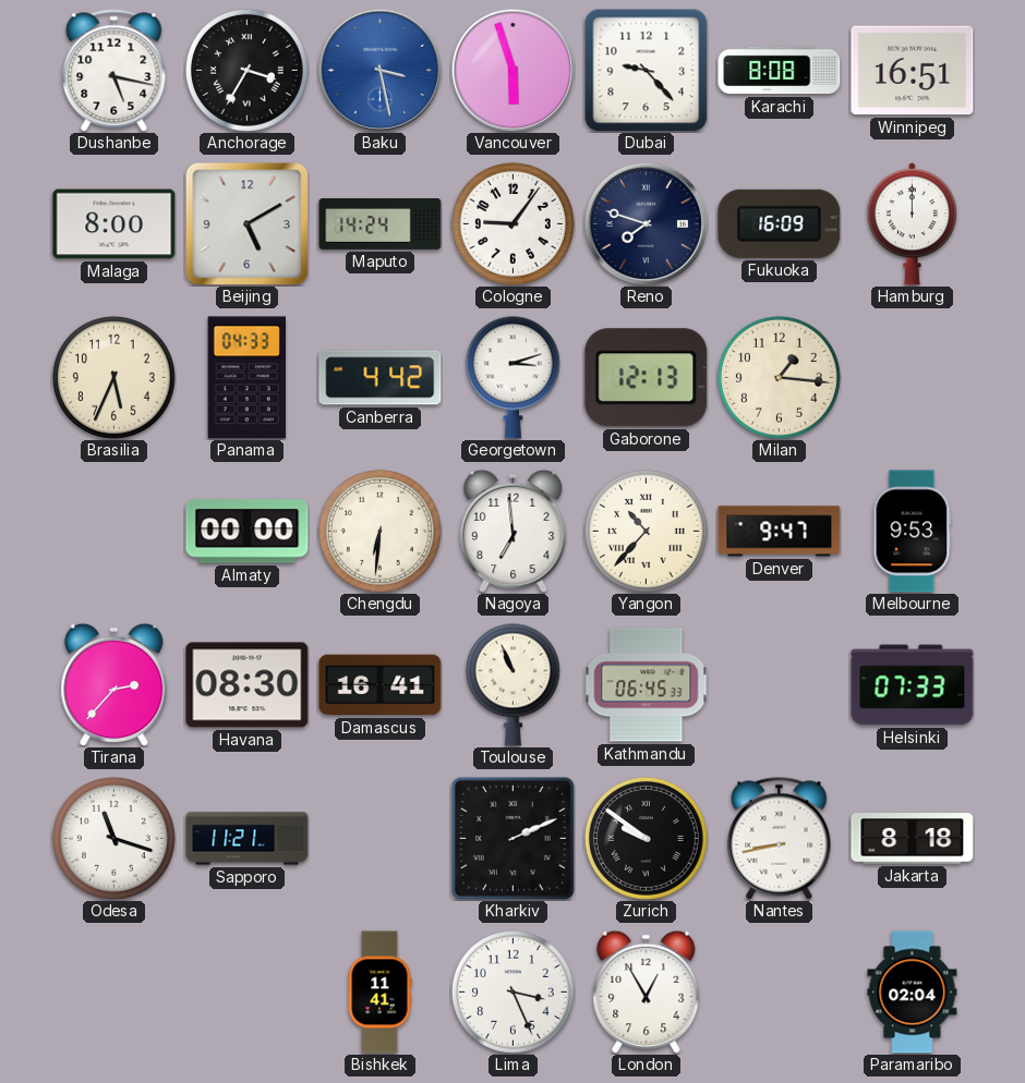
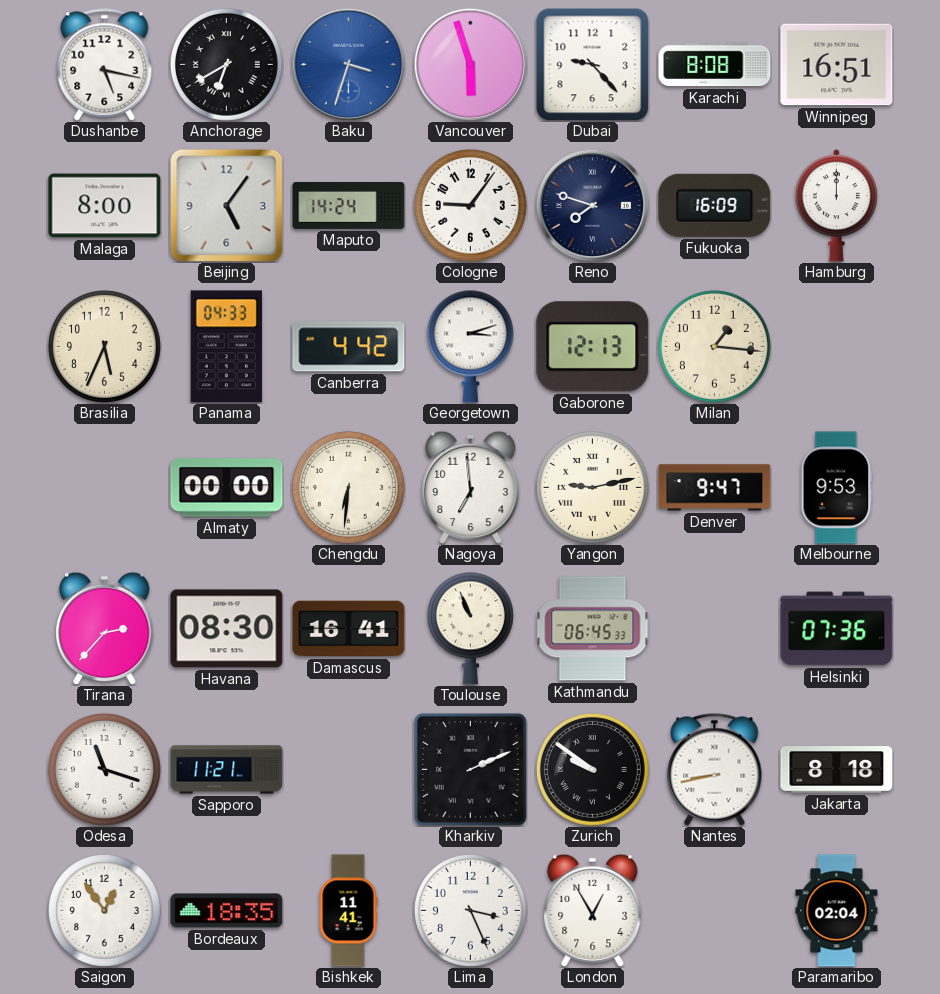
Anchorage: 3:35 -> 6:40 (226, 64)
Baku: 3:28 -> 3:33 (348, 64)
Beijing: 5:10 -> 5:06 (226, 205)
Yangon: 10:37 -> 9:13 (592, 487)
Helsinki: 07:33 -> 07:36 (837, 629)
Saigon: none -> 12:54 (104, 910)
Bordeaux: none -> 18:35 (227, 911)
